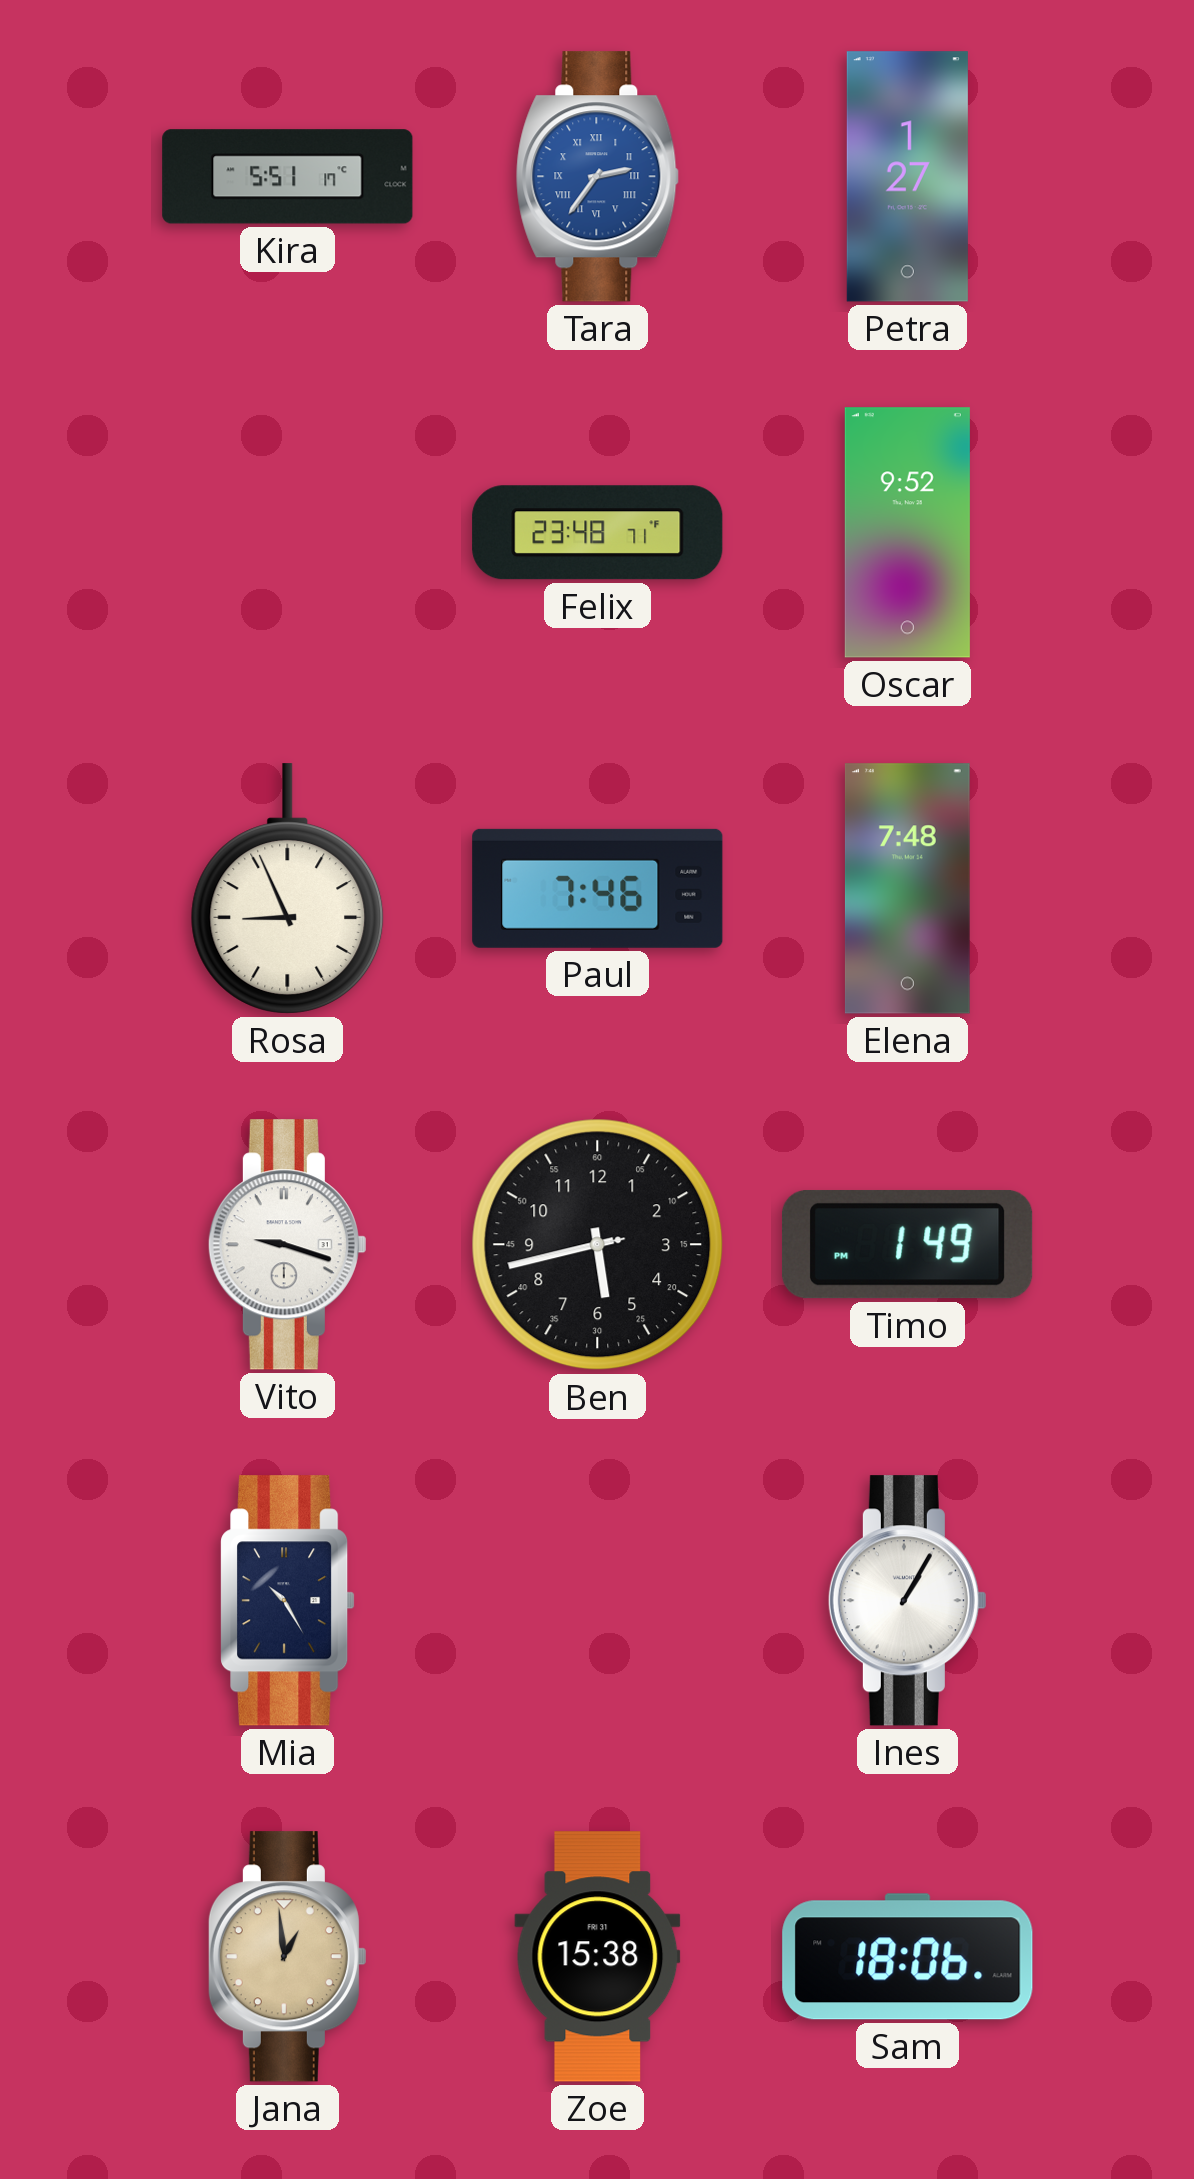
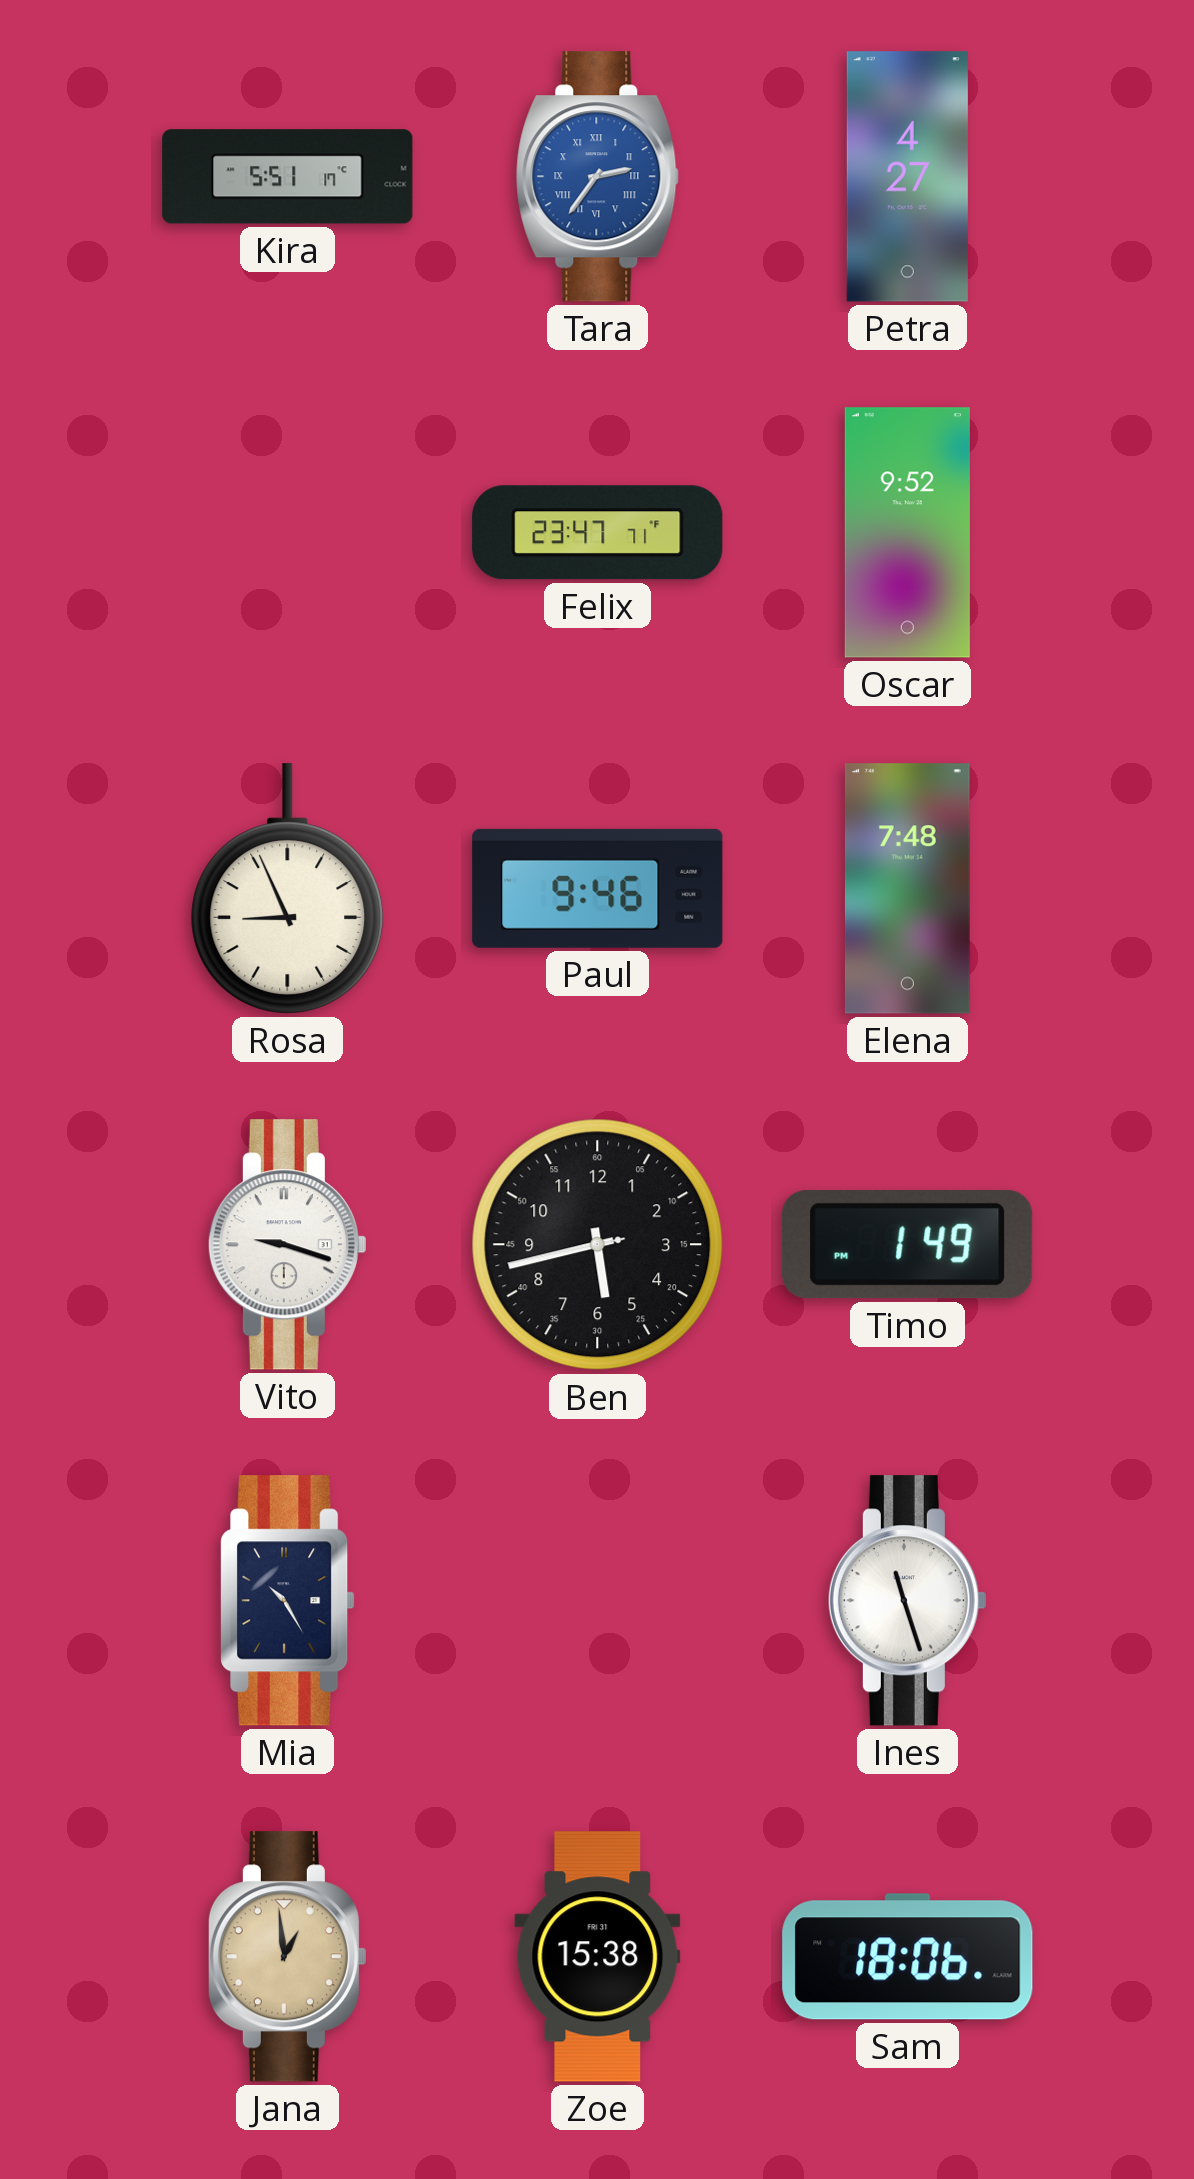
Petra: 1:27 -> 4:27 (907, 177)
Felix: 23:48 -> 23:47 (598, 533)
Paul: 7:46 -> 9:46 (598, 888)
Ines: 1:05 -> 11:27 (907, 1601)
